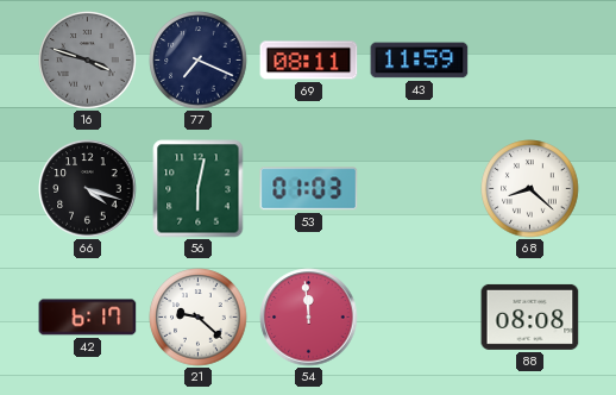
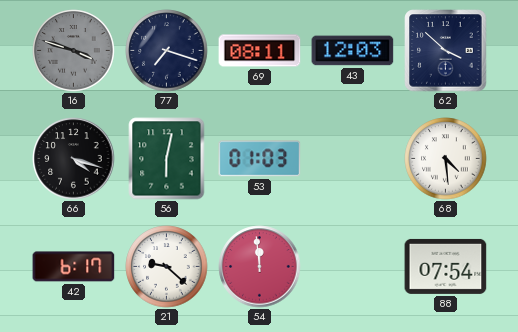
77: 7:19 -> 7:18 (167, 51)
43: 11:59 -> 12:03 (353, 51)
62: none -> 3:52 (446, 51)
68: 8:22 -> 4:29 (446, 159)
88: 08:08 -> 07:54 (446, 266)
